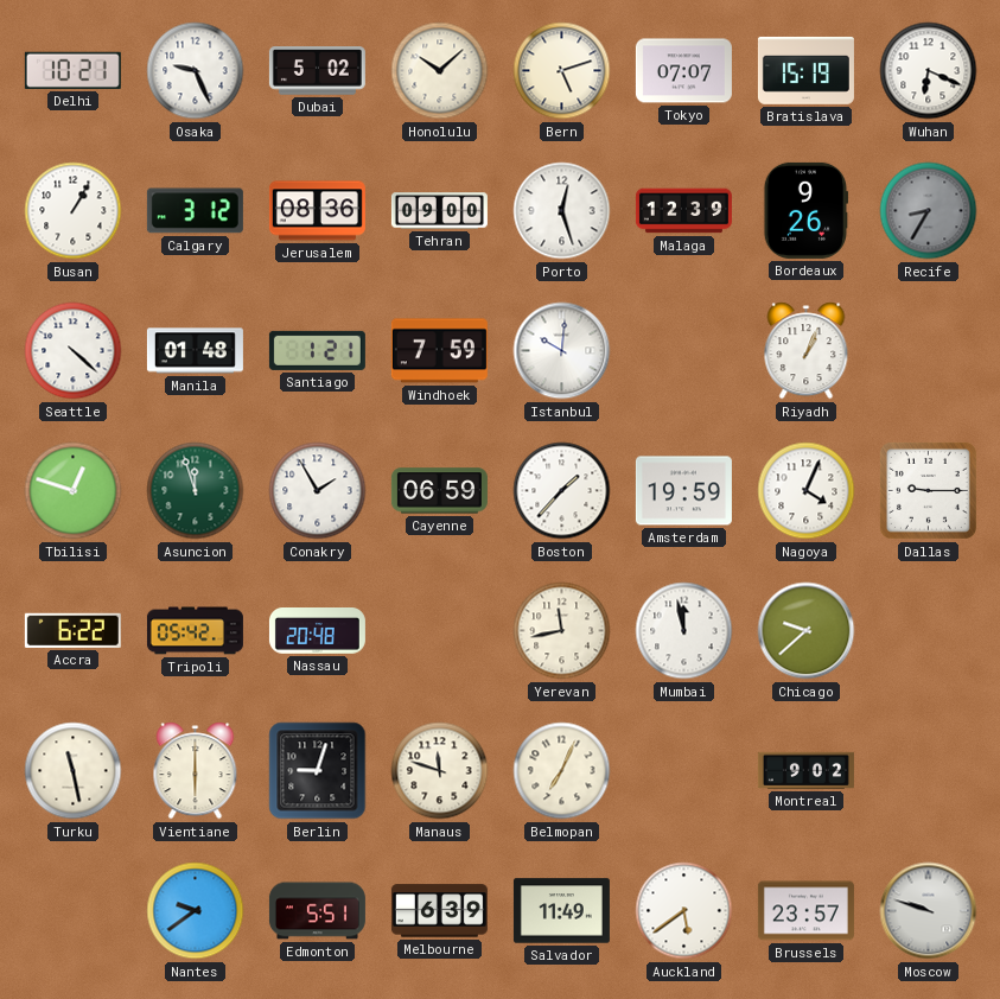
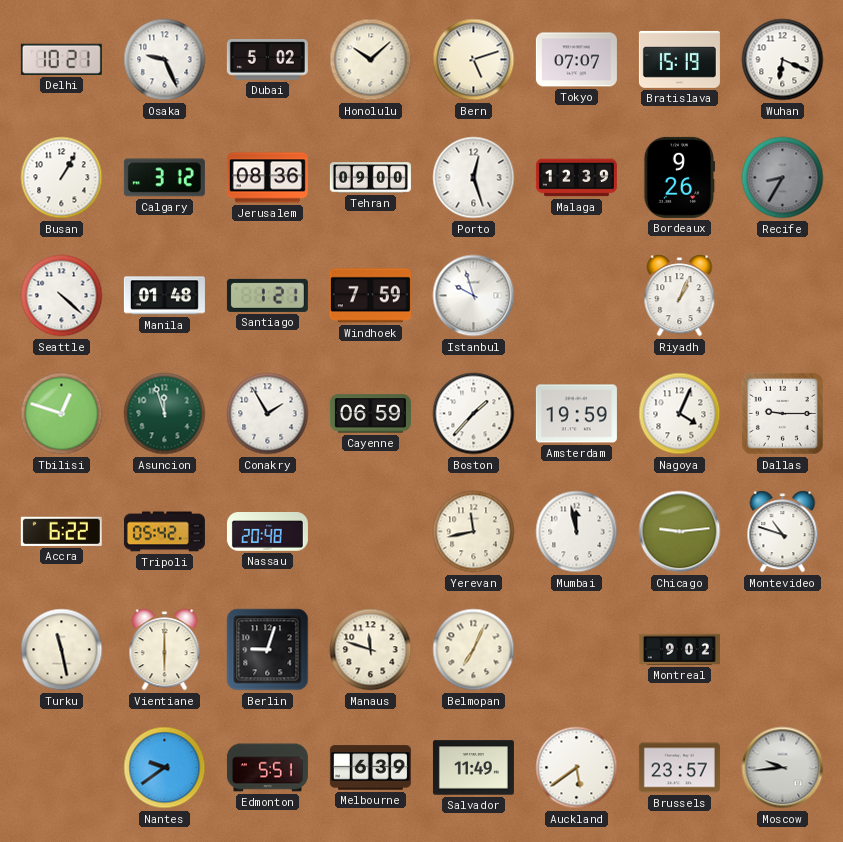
Istanbul: 10:01 -> 9:57 (474, 296)
Chicago: 9:38 -> 9:14 (680, 532)
Montevideo: none -> 10:48 (783, 532)
Moscow: 9:48 -> 9:44 (783, 768)
